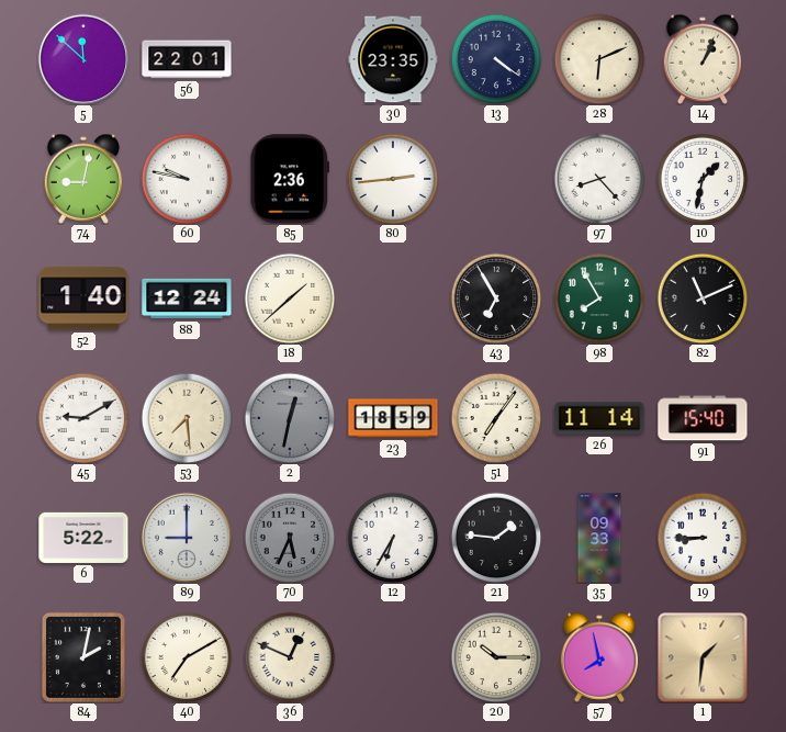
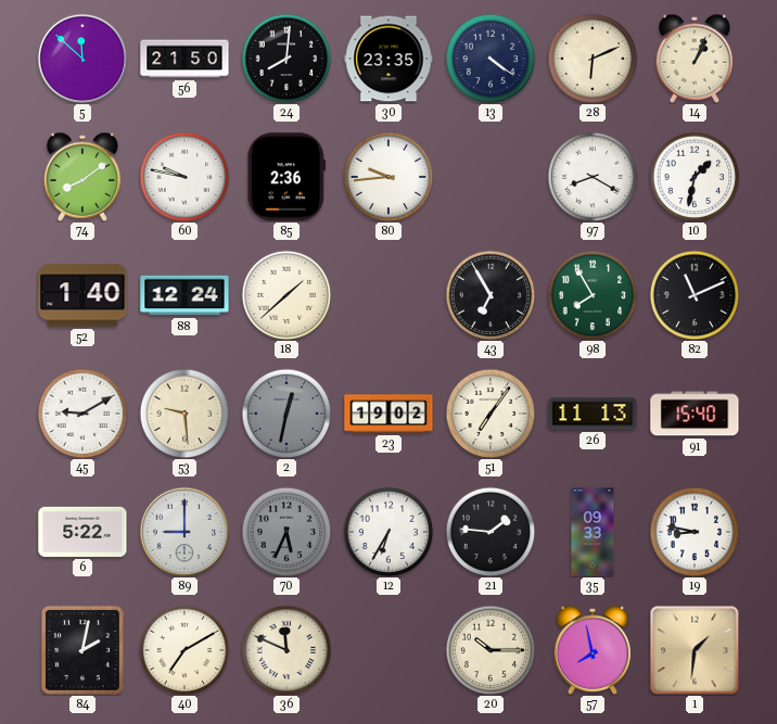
56: 22:01 -> 21:50 (184, 59)
24: none -> 8:01 (286, 59)
74: 9:02 -> 8:09 (82, 177)
80: 2:44 -> 9:44 (389, 177)
97: 8:23 -> 8:20 (593, 177)
53: 7:29 -> 9:29 (184, 414)
23: 18:59 -> 19:02 (389, 414)
26: 11:14 -> 11:13 (593, 414)
19: 8:45 -> 8:47 (695, 532)
36: 12:49 -> 11:49 (286, 650)
